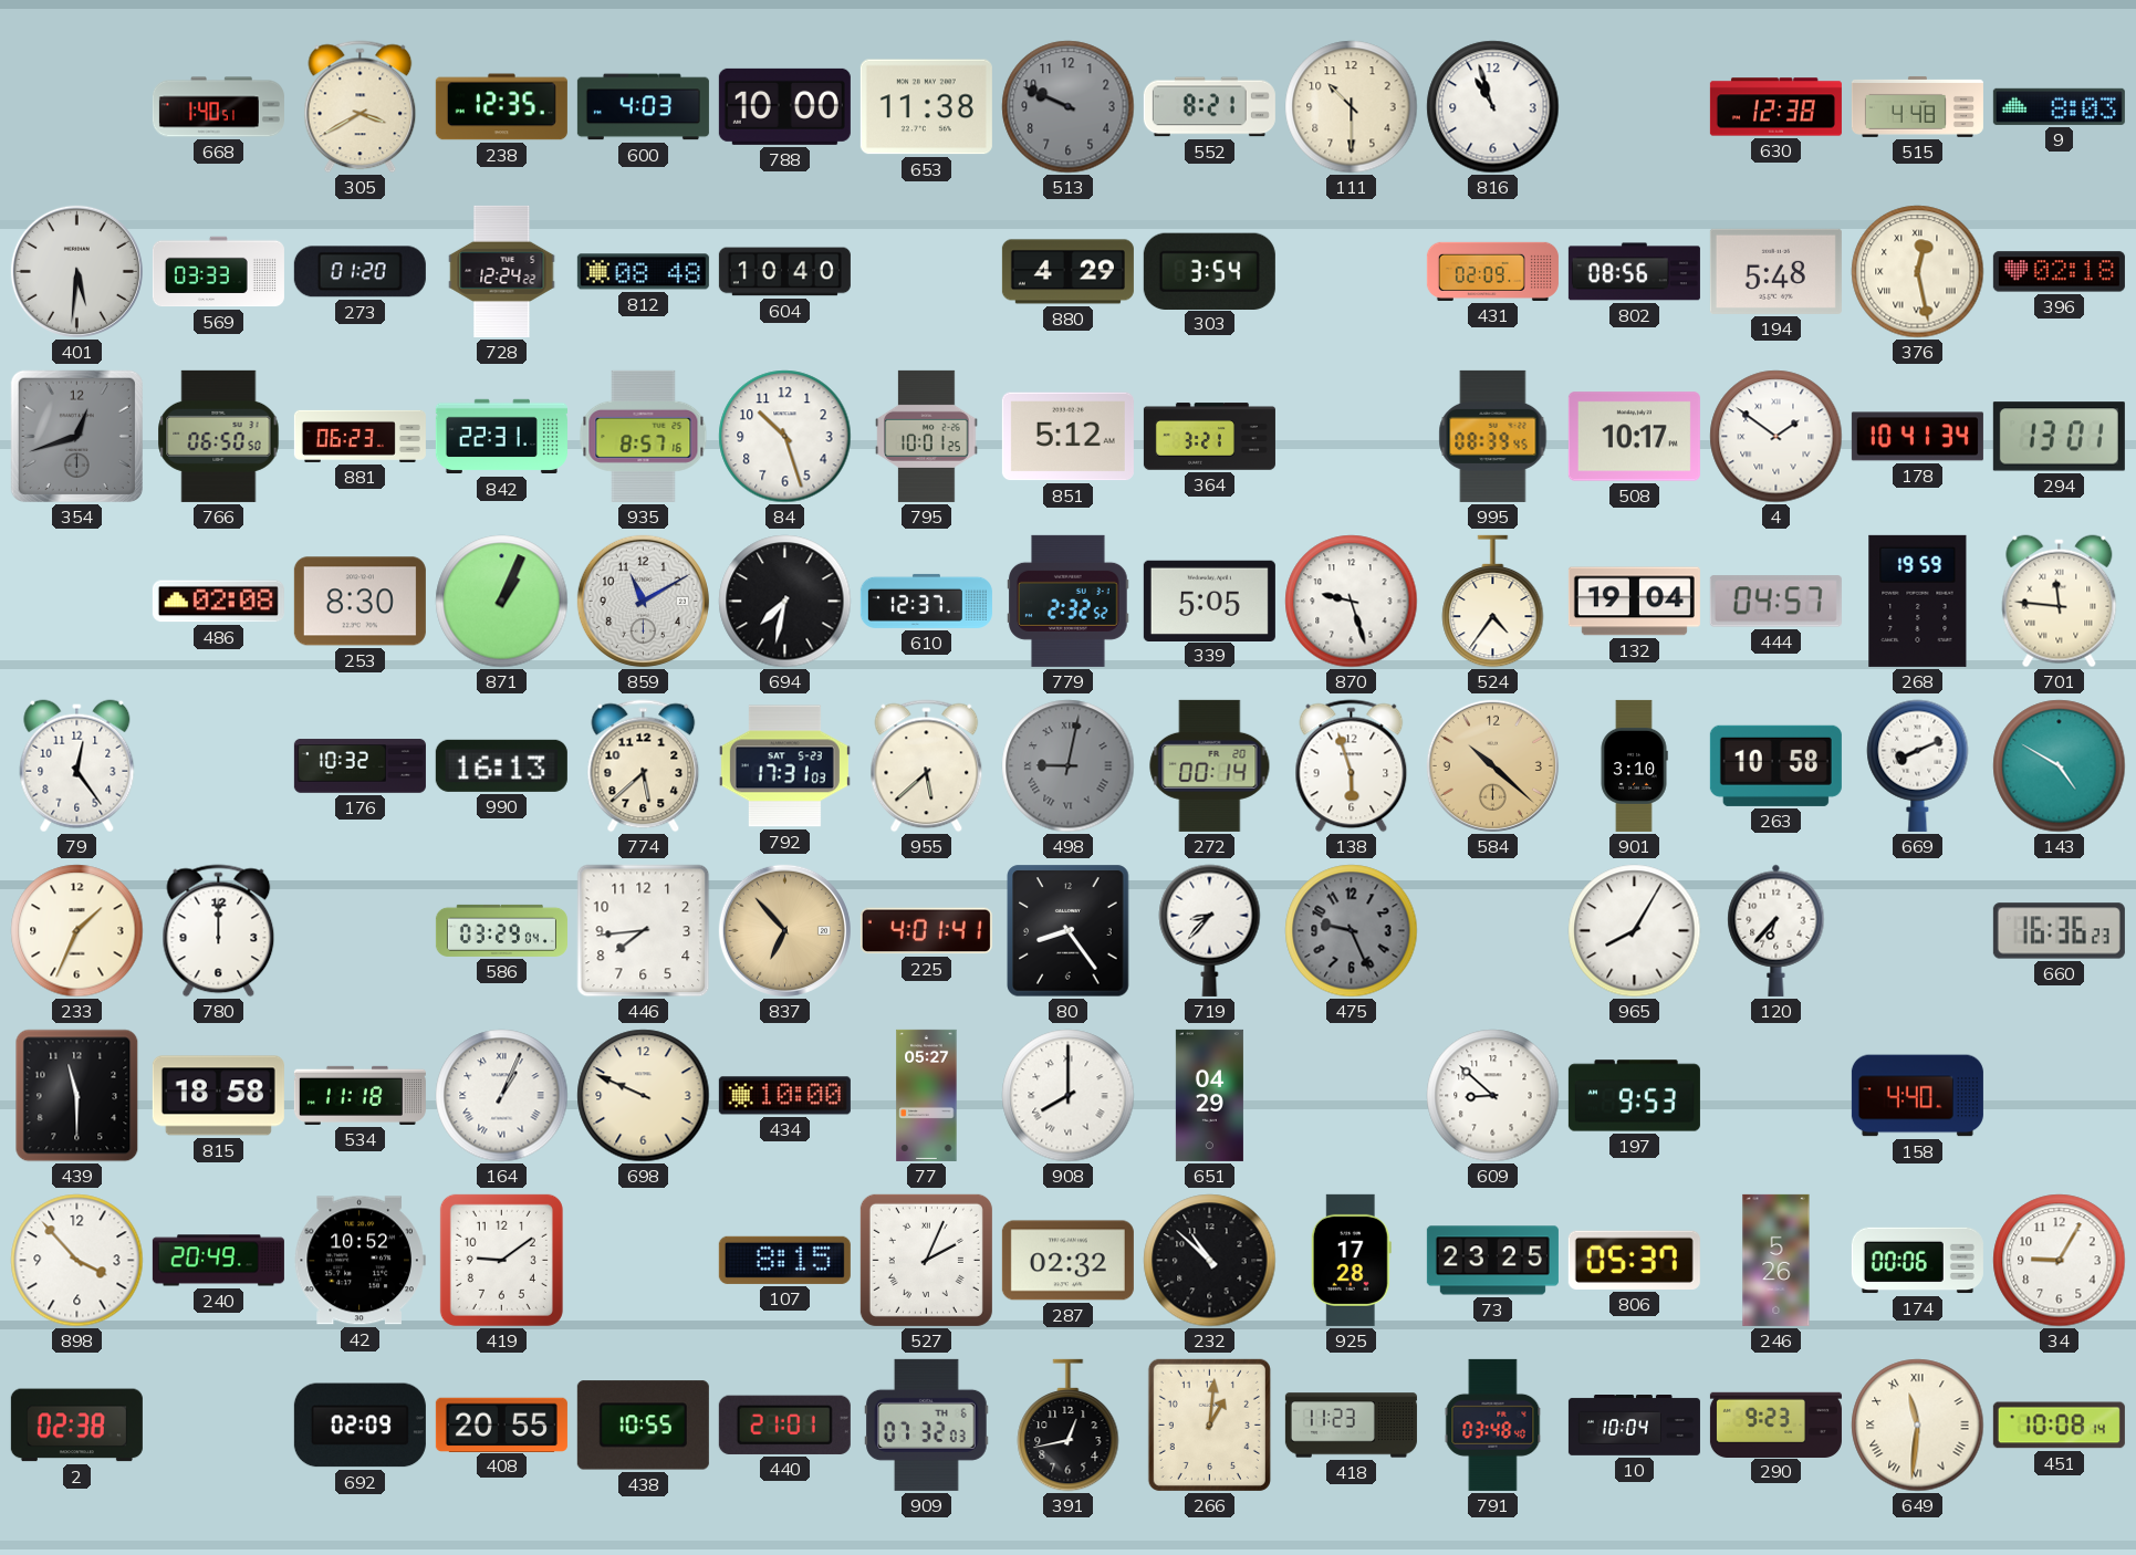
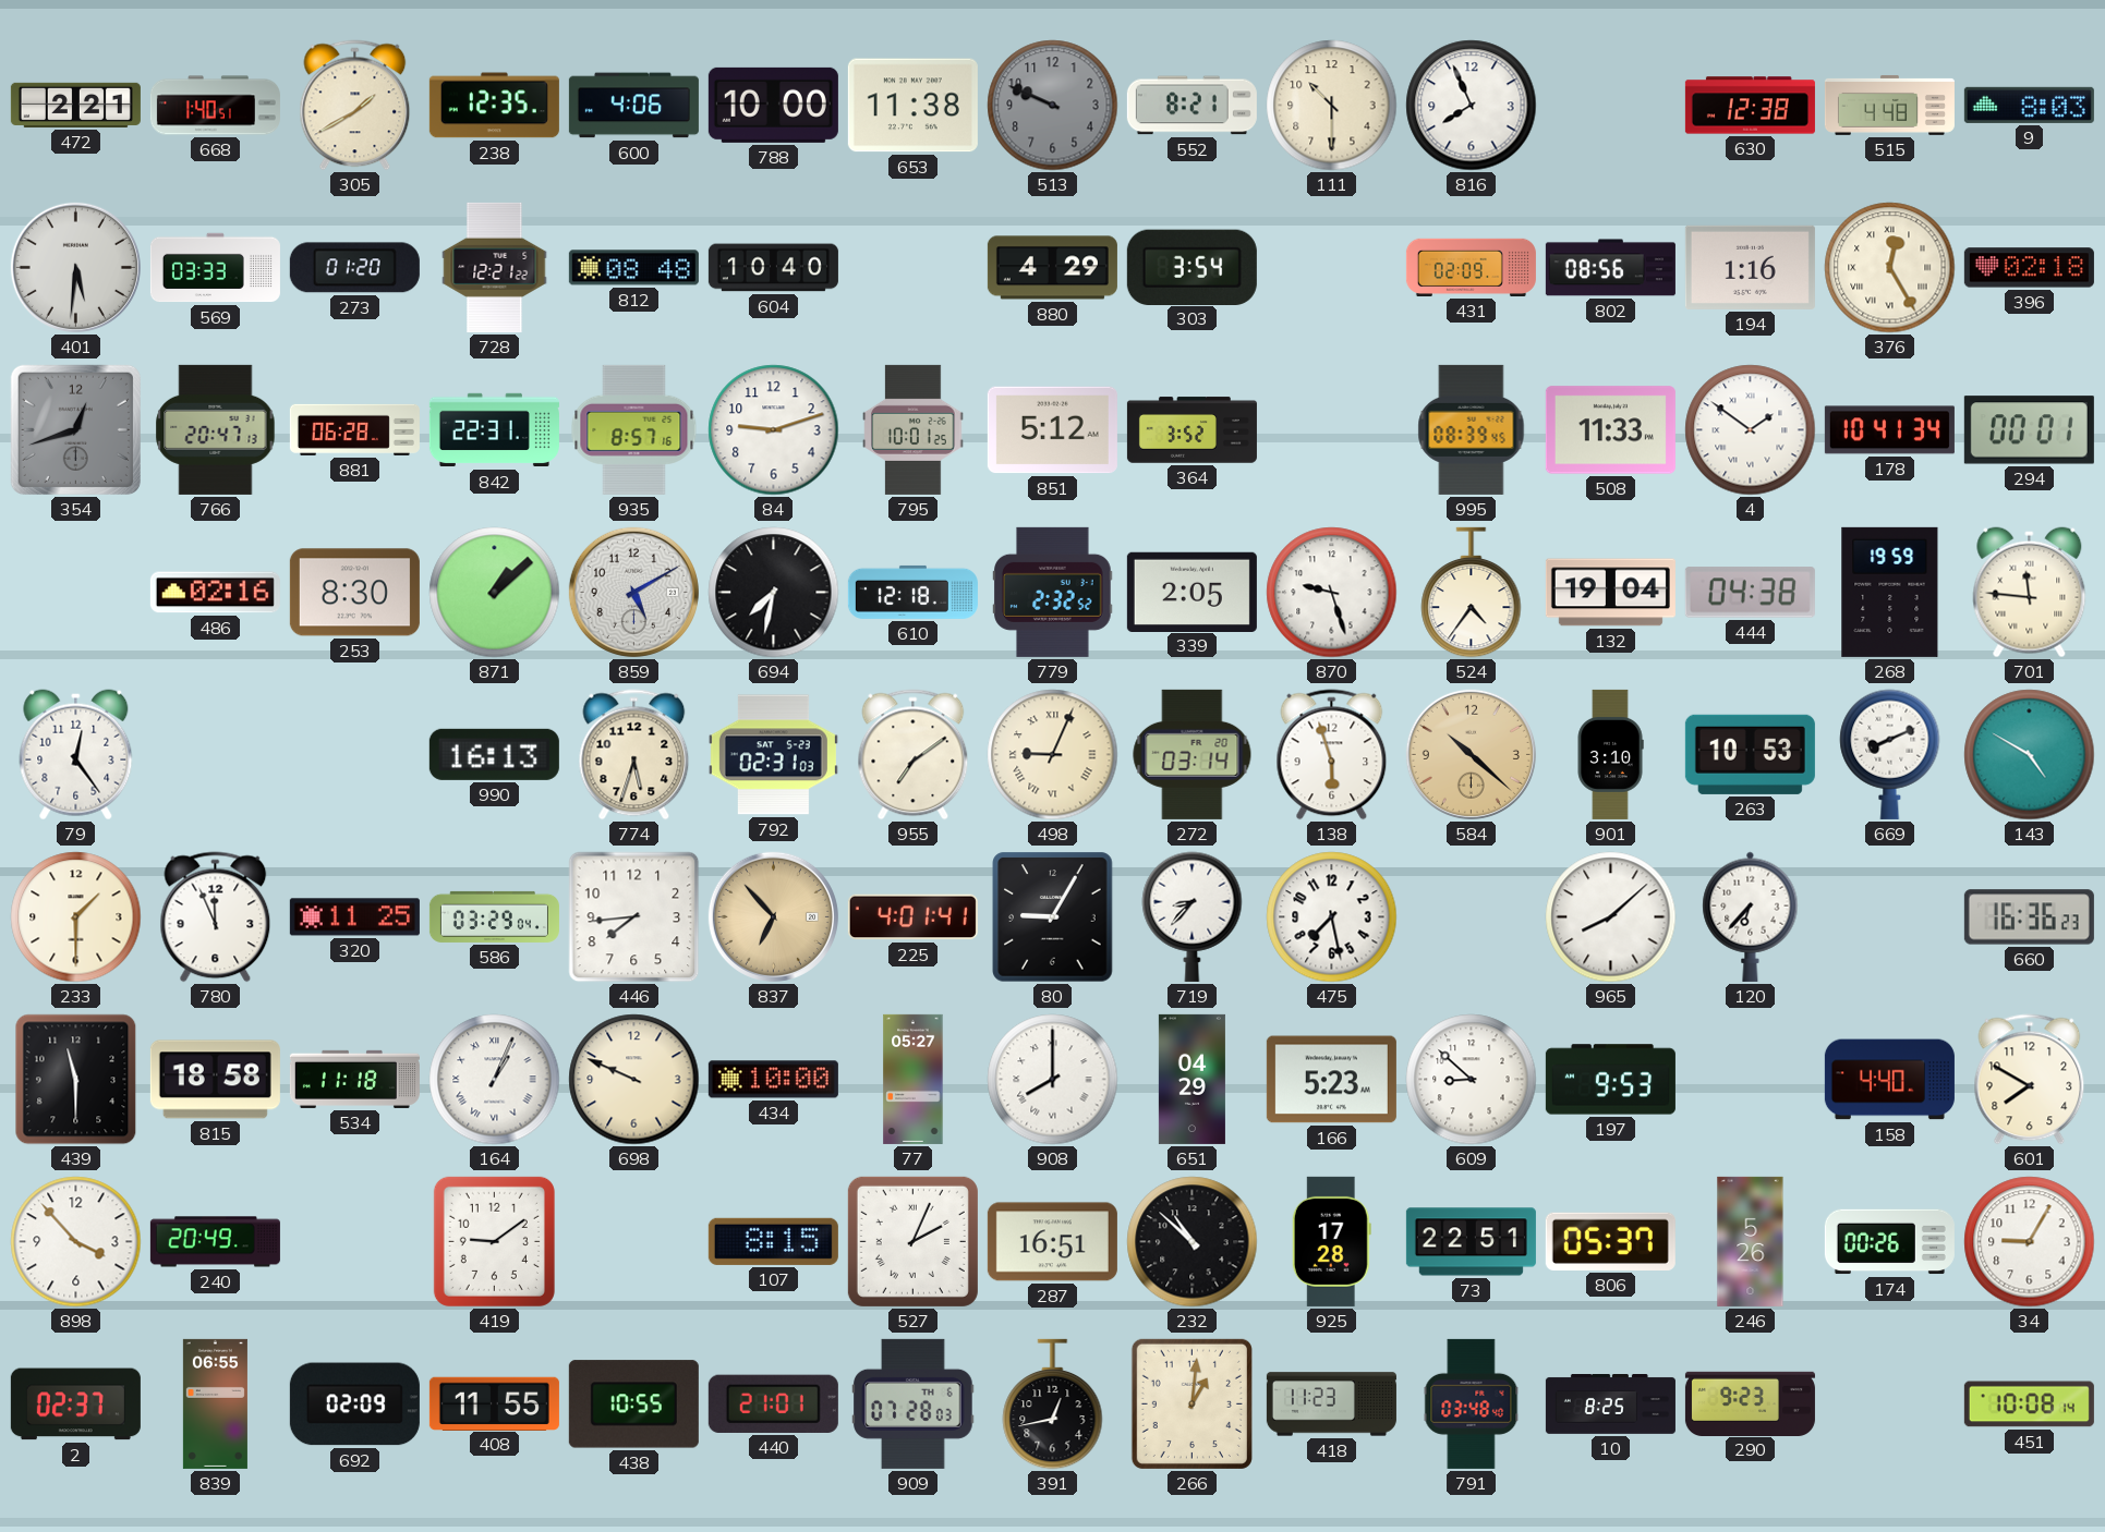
472: none -> 2:21 (75, 105)
305: 3:40 -> 1:40 (355, 106)
600: 4:03 -> 4:06 (633, 106)
816: 10:57 -> 7:56 (1472, 106)
728: 12:24 -> 12:21 (495, 267)
194: 5:48 -> 1:16 (1750, 267)
376: 12:28 -> 12:25 (1890, 268)
766: 06:50 -> 20:47 (216, 429)
881: 06:23 -> 06:28 (354, 429)
84: 10:27 -> 9:12 (774, 430)
364: 3:21 -> 3:52 (1191, 430)
508: 10:17 -> 11:33 (1610, 430)
294: 13:01 -> 00:01 (2029, 430)
486: 02:08 -> 02:16 (215, 593)
871: 1:04 -> 1:08 (495, 593)
859: 11:10 -> 5:10 (633, 592)
610: 12:37 -> 12:18 (912, 592)
339: 5:05 -> 2:05 (1191, 592)
444: 04:57 -> 04:38 (1750, 593)
176: 10:32 -> none (360, 766)
774: 5:38 -> 5:33 (634, 755)
792: 17:31 -> 02:31 (773, 755)
955: 5:38 -> 7:09 (914, 755)
498: 9:02 -> 9:04 (1053, 755)
498 dial: grey -> cream (1053, 755)
272: 00:14 -> 03:14 (1193, 754)
263: 10:58 -> 10:53 (1750, 754)
233: 1:34 -> 1:30 (76, 917)
780: 12:00 -> 11:56 (216, 917)
320: none -> 11:25 (354, 917)
80: 8:24 -> 9:05 (1053, 917)
475: 9:26 -> 7:28 (1332, 917)
475 dial: grey -> white (1332, 917)
965: 8:05 -> 8:08 (1611, 917)
166: none -> 5:23 (1331, 1080)
601: none -> 7:50 (2030, 1080)
42: 10:52 -> none (360, 1261)
287: 02:32 -> 16:51 (1052, 1242)
73: 23:25 -> 22:51 (1471, 1242)
174: 00:06 -> 00:26 (1889, 1242)
2: 02:38 -> 02:37 (75, 1405)
839: none -> 06:55 (215, 1403)
408: 20:55 -> 11:55 (494, 1403)
909: 07:32 -> 07:28 (914, 1403)
10: 10:04 -> 8:25 (1610, 1405)
649: 11:31 -> none (1918, 1426)
